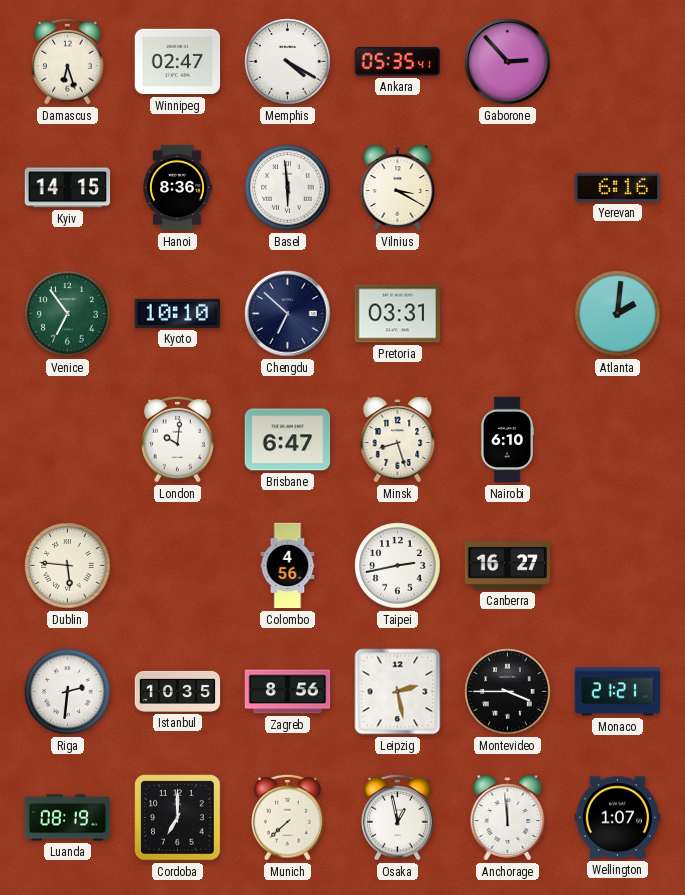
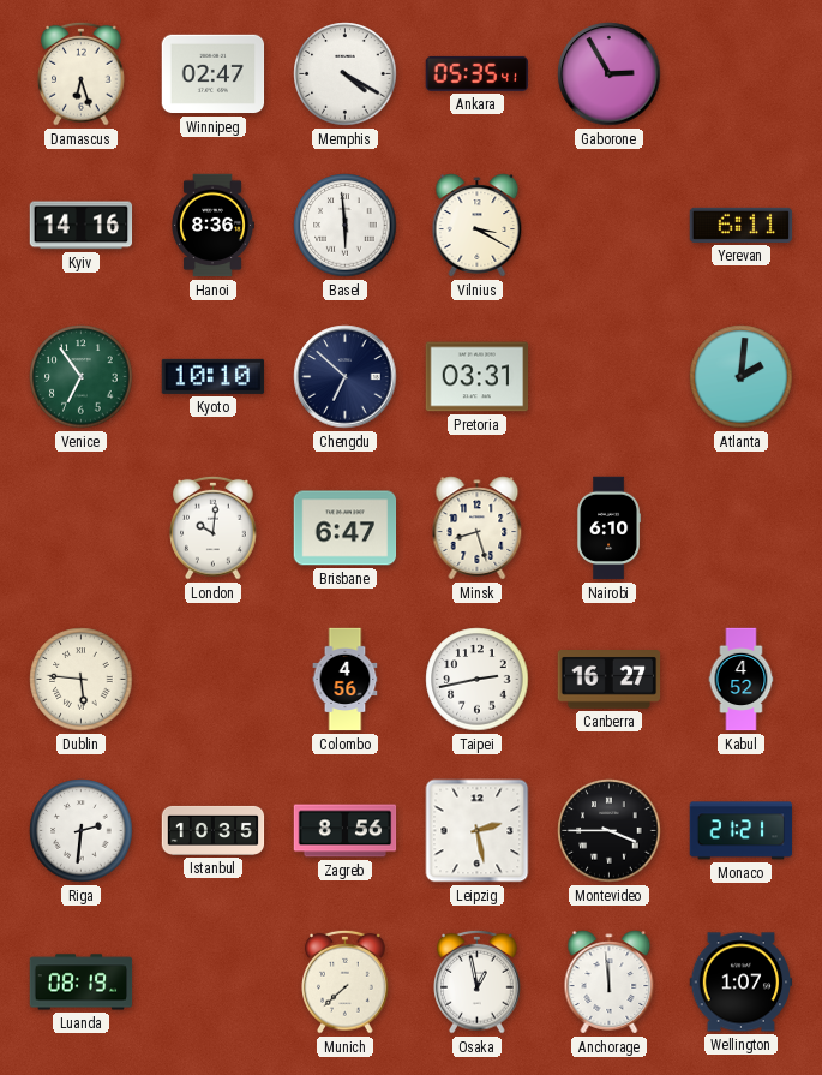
Gaborone: 2:53 -> 2:55 (610, 74)
Kyiv: 14:15 -> 14:16 (82, 226)
Yerevan: 6:16 -> 6:11 (742, 225)
Kabul: none -> 4:52 (742, 680)
Cordoba: 7:00 -> none (178, 818)
